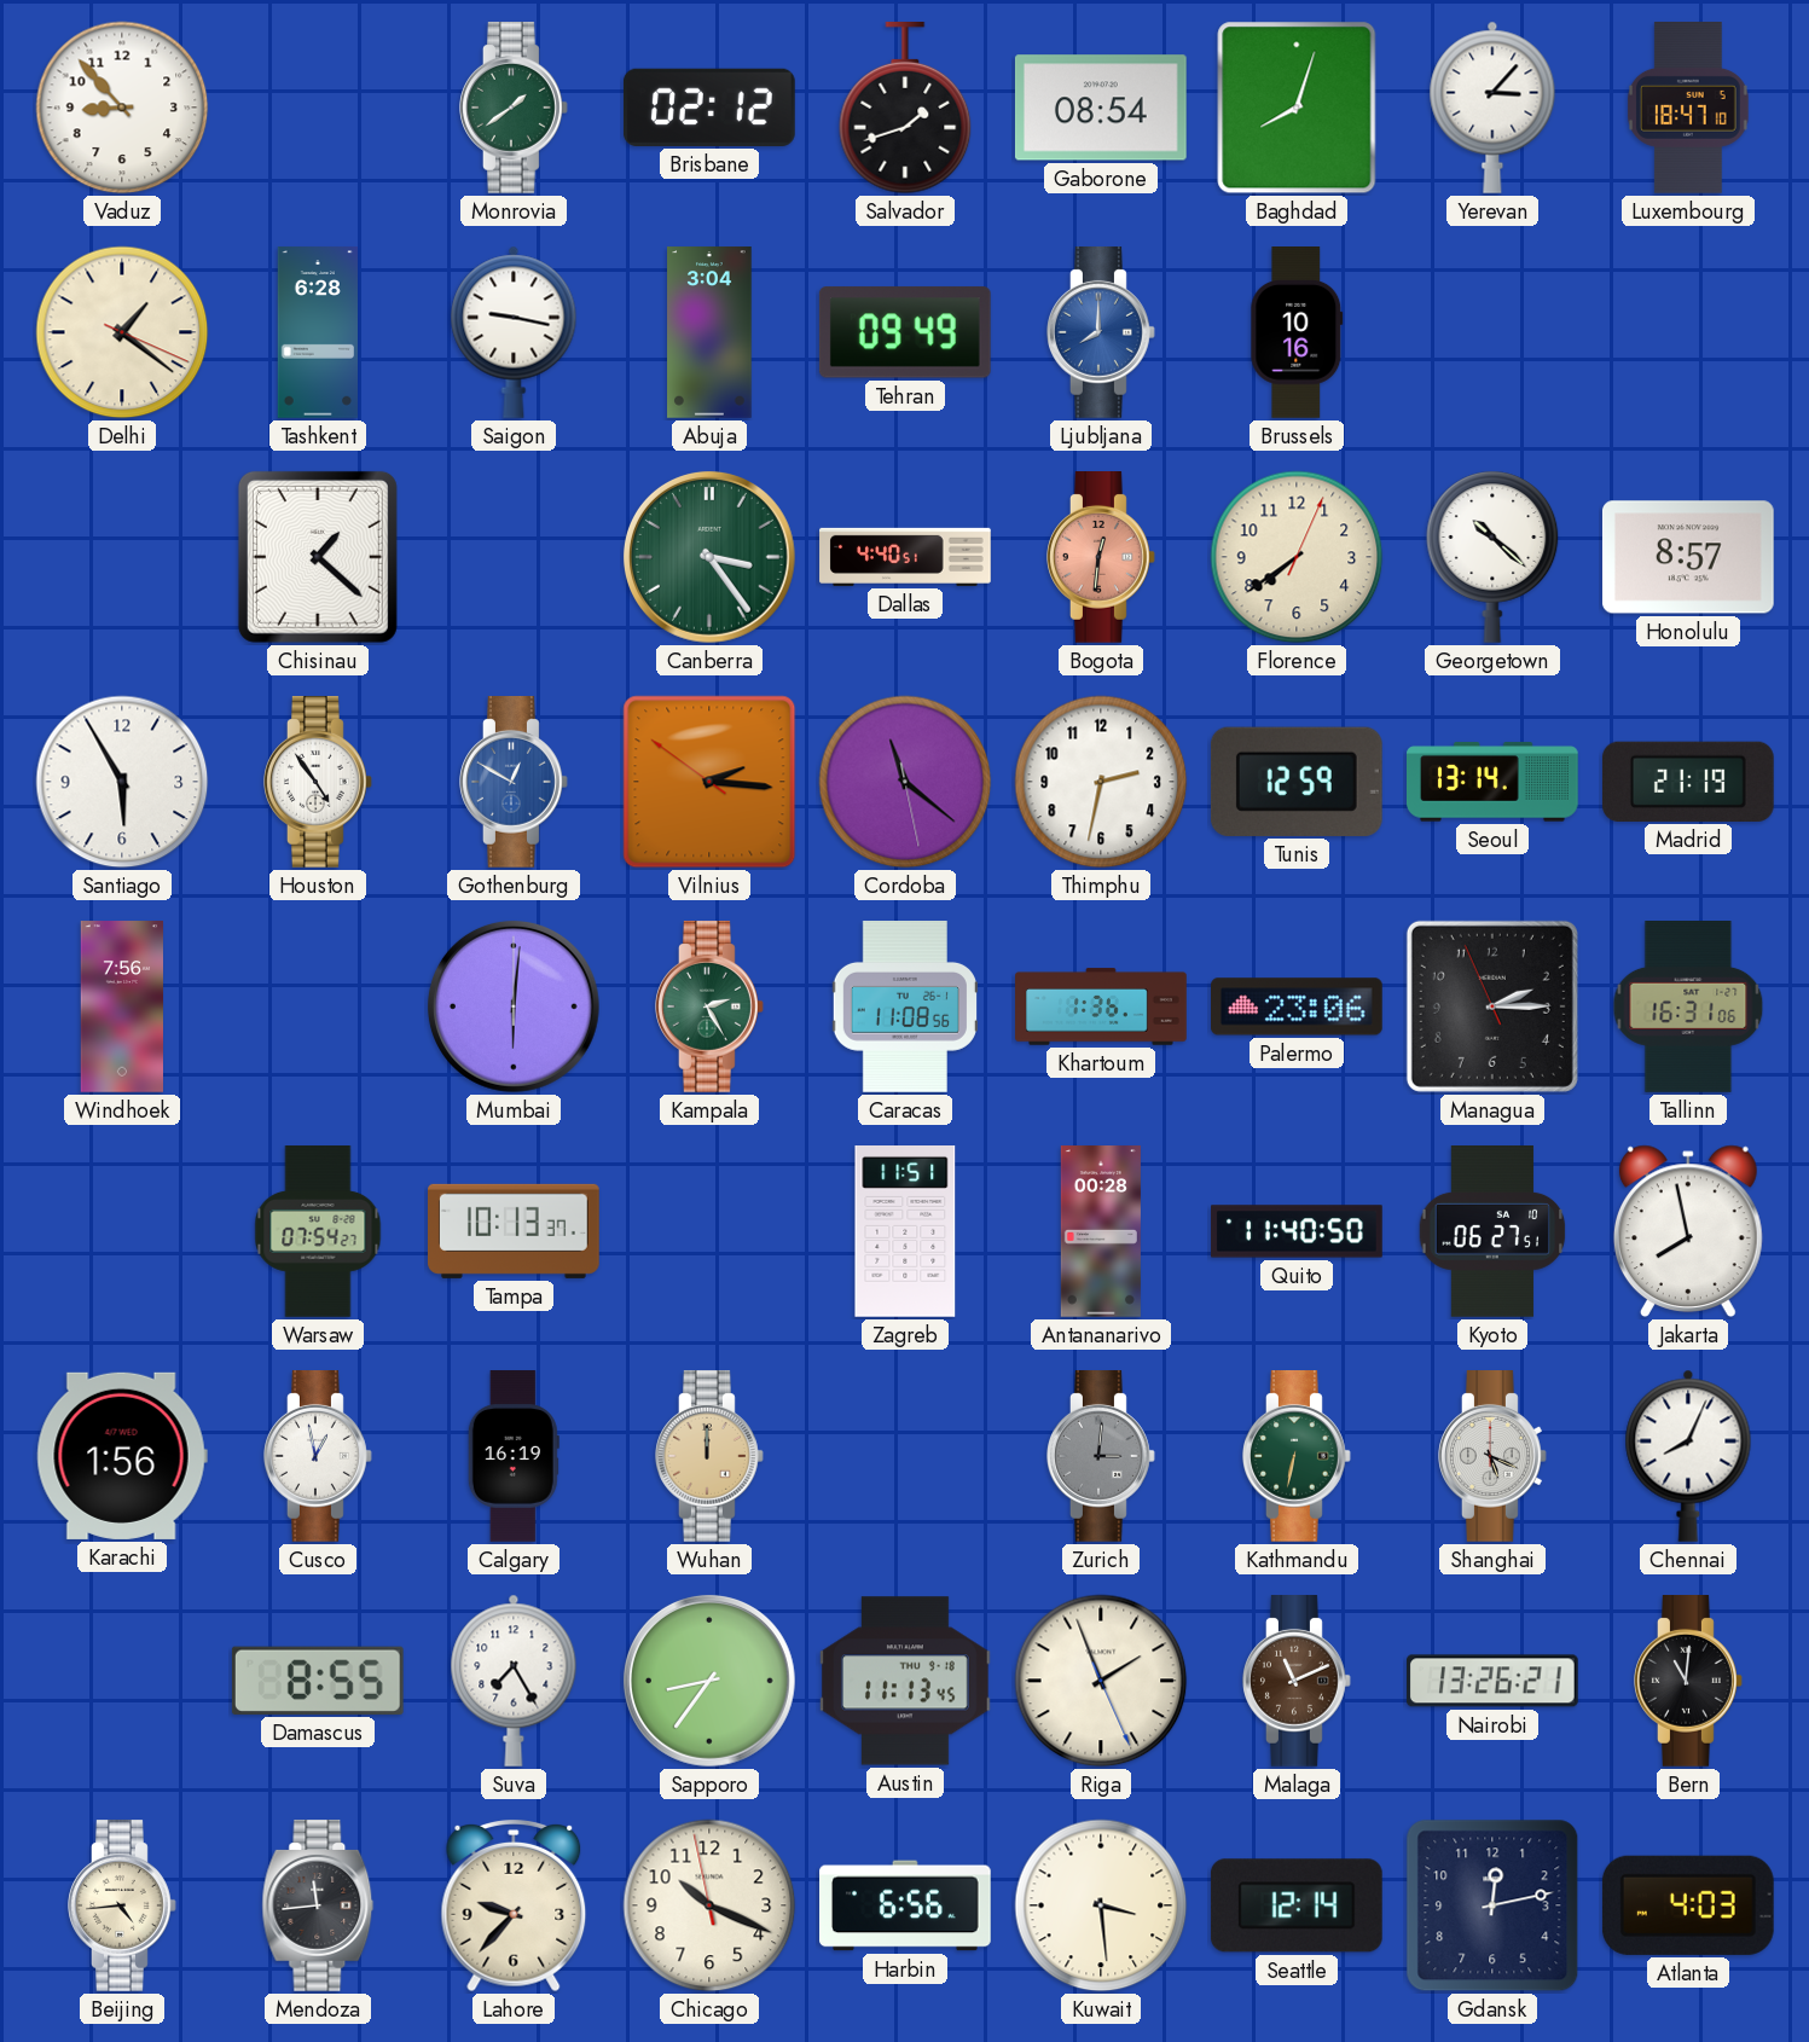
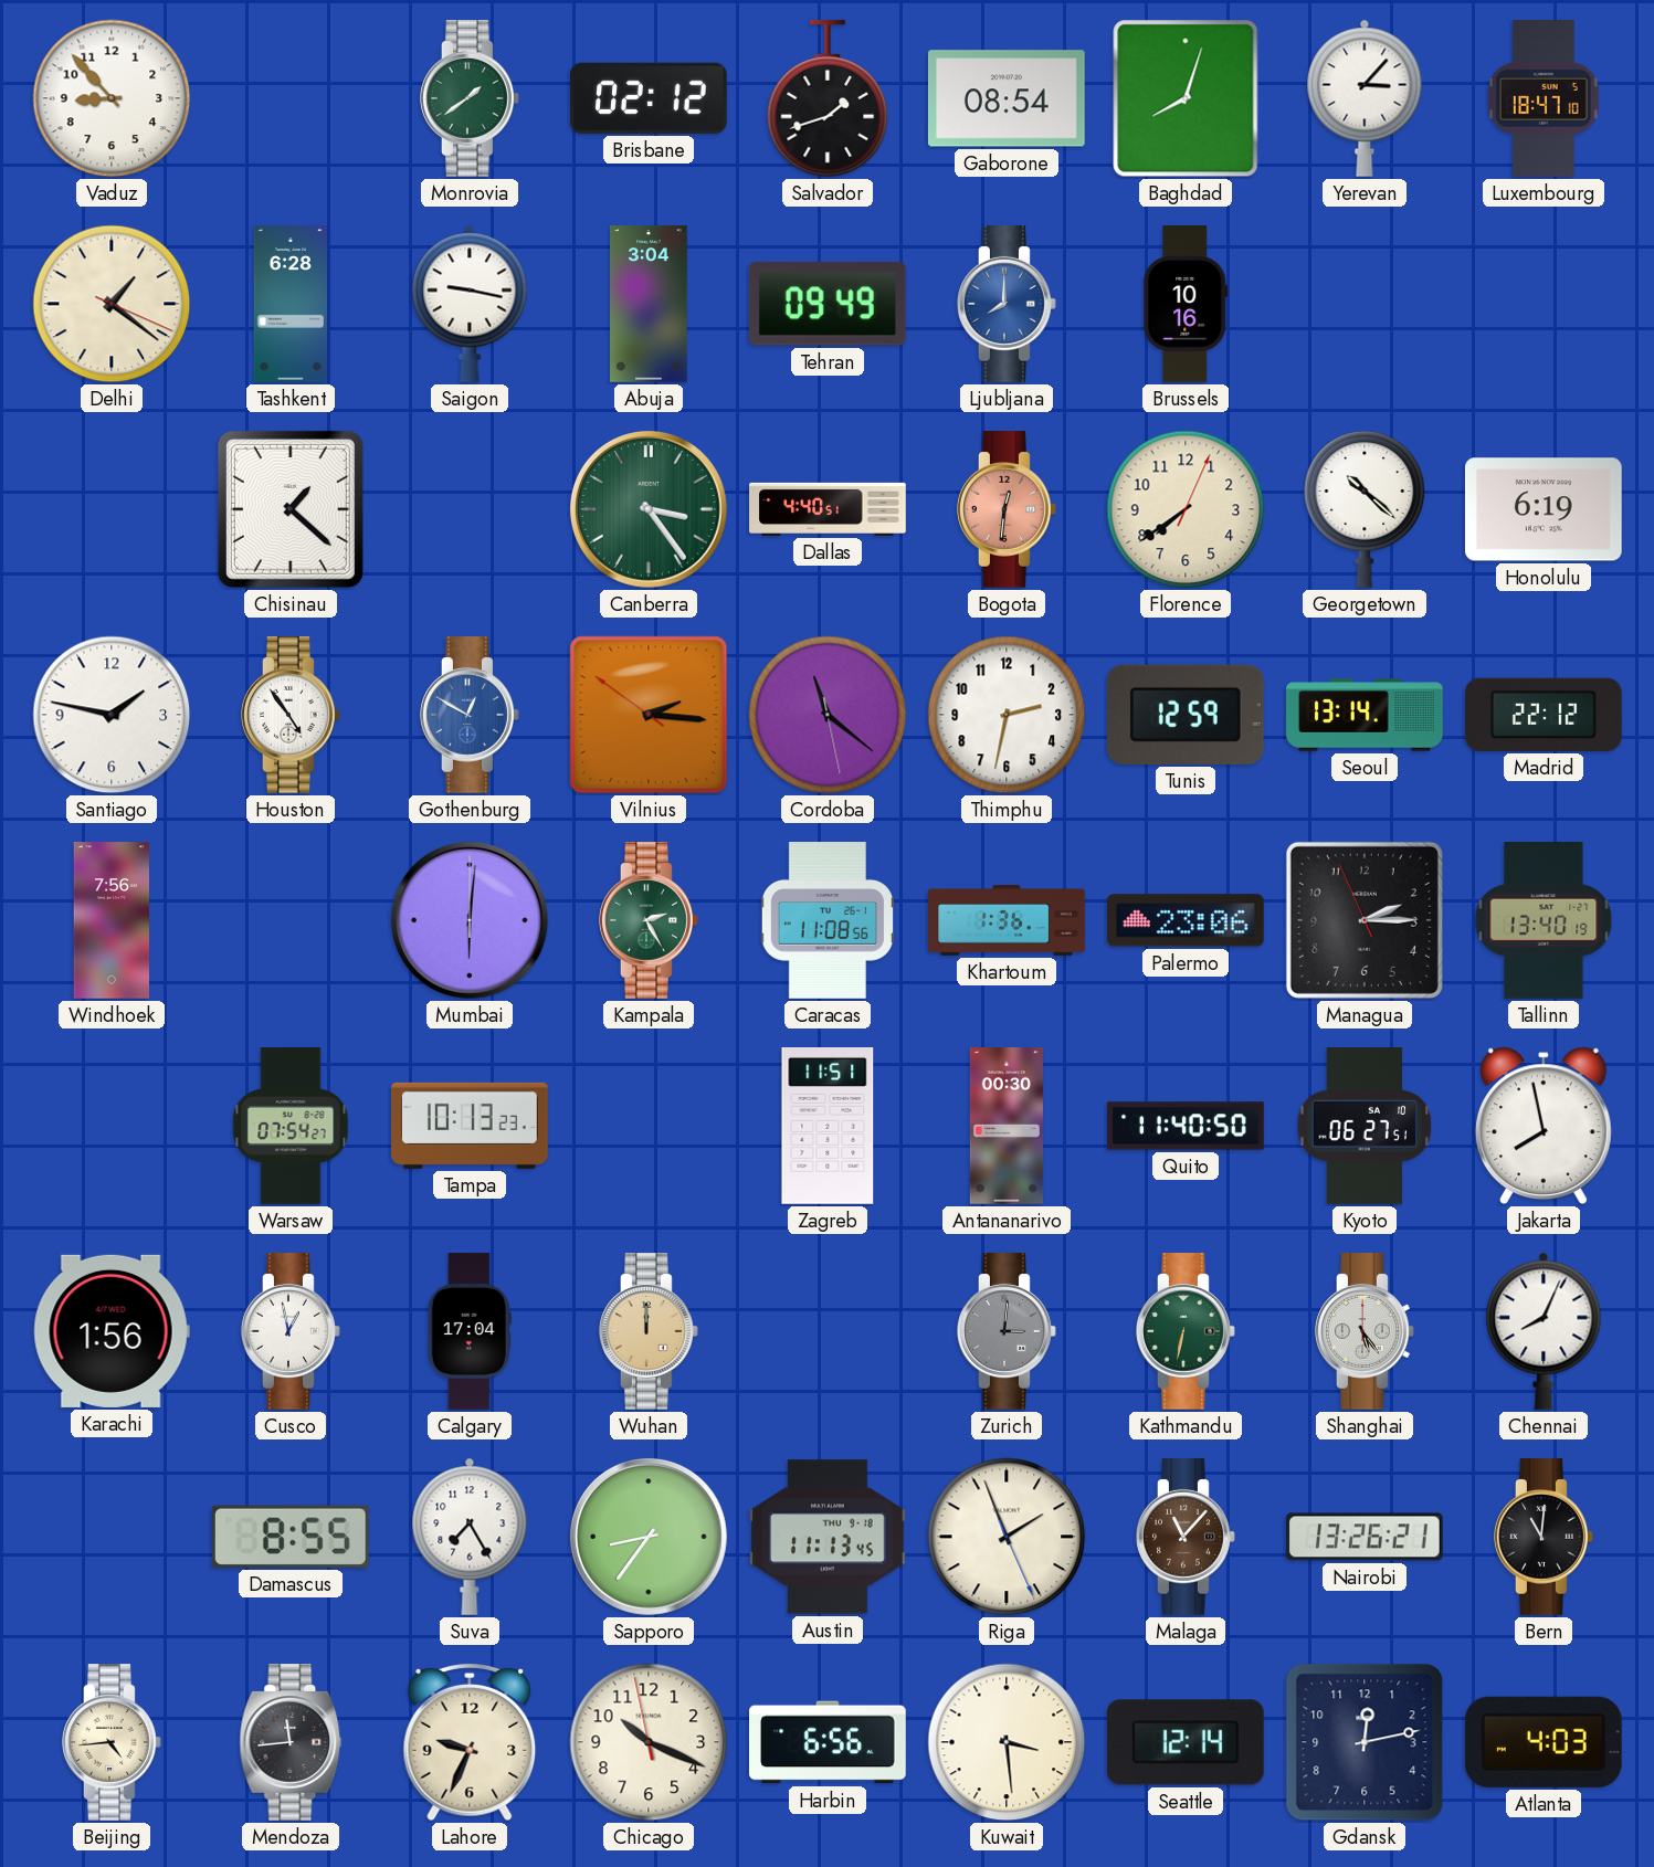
Honolulu: 8:57 -> 6:19 (1544, 509)
Santiago: 5:55 -> 1:47 (112, 715)
Madrid: 21:19 -> 22:12 (1544, 715)
Tallinn: 16:31 -> 13:40 (1544, 921)
Tampa: 10:13:37 -> 10:13:23 (471, 1126)
Antananarivo: 00:28 -> 00:30 (1007, 1126)
Calgary: 16:19 -> 17:04 (470, 1331)
Shanghai: 5:19 -> 5:24 (1366, 1332)
Malaga: 11:11 -> 11:07 (1187, 1538)
Lahore: 9:37 -> 9:34 (470, 1743)
